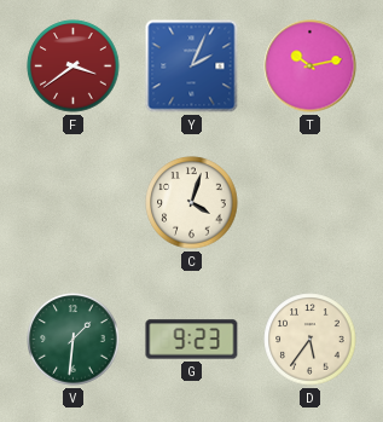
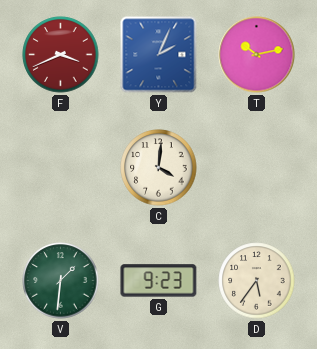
F: 3:39 -> 3:41 (61, 55)
C: 4:03 -> 4:01 (159, 168)
